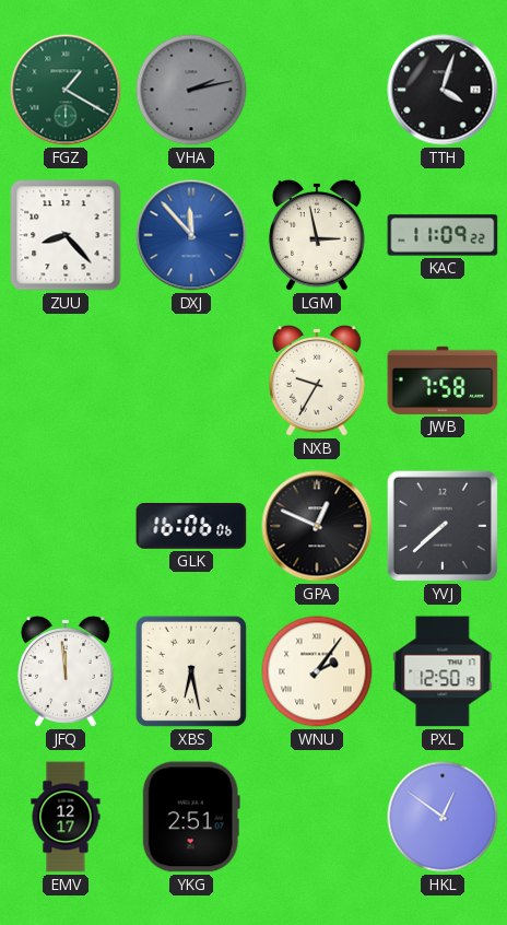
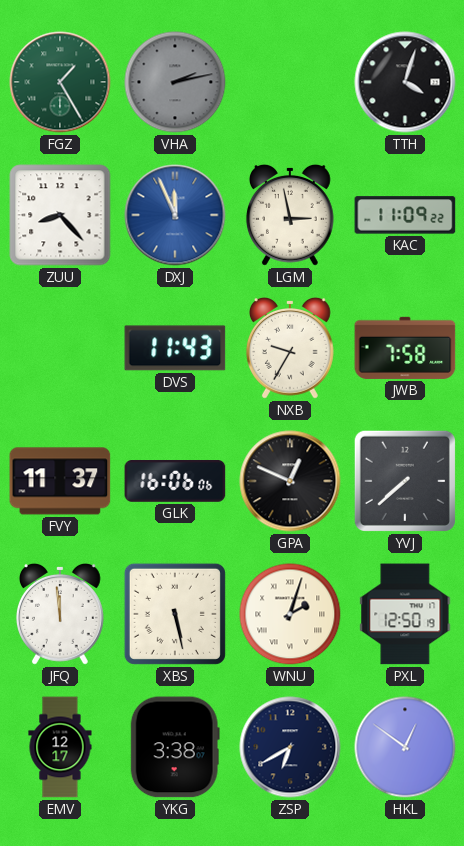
FGZ: 1:20 -> 1:25 (60, 82)
DXJ: 11:53 -> 11:56 (175, 215)
DVS: none -> 11:43 (175, 348)
FVY: none -> 11:37 (60, 481)
XBS: 6:28 -> 5:28 (175, 614)
WNU: 2:06 -> 2:03 (290, 614)
YKG: 2:51 -> 3:38 (175, 747)
ZSP: none -> 6:40 (290, 747)
